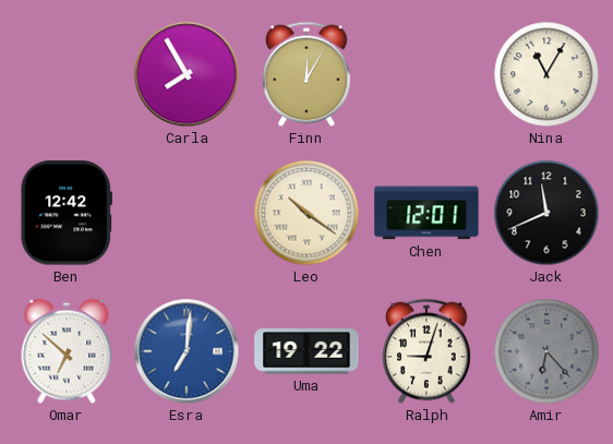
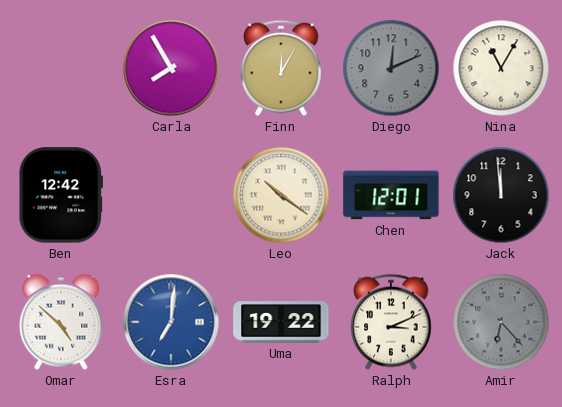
Diego: none -> 12:11 (391, 68)
Jack: 11:41 -> 11:59 (501, 195)
Omar: 6:52 -> 4:52 (61, 322)
Ralph: 9:03 -> 3:11 (391, 322)
